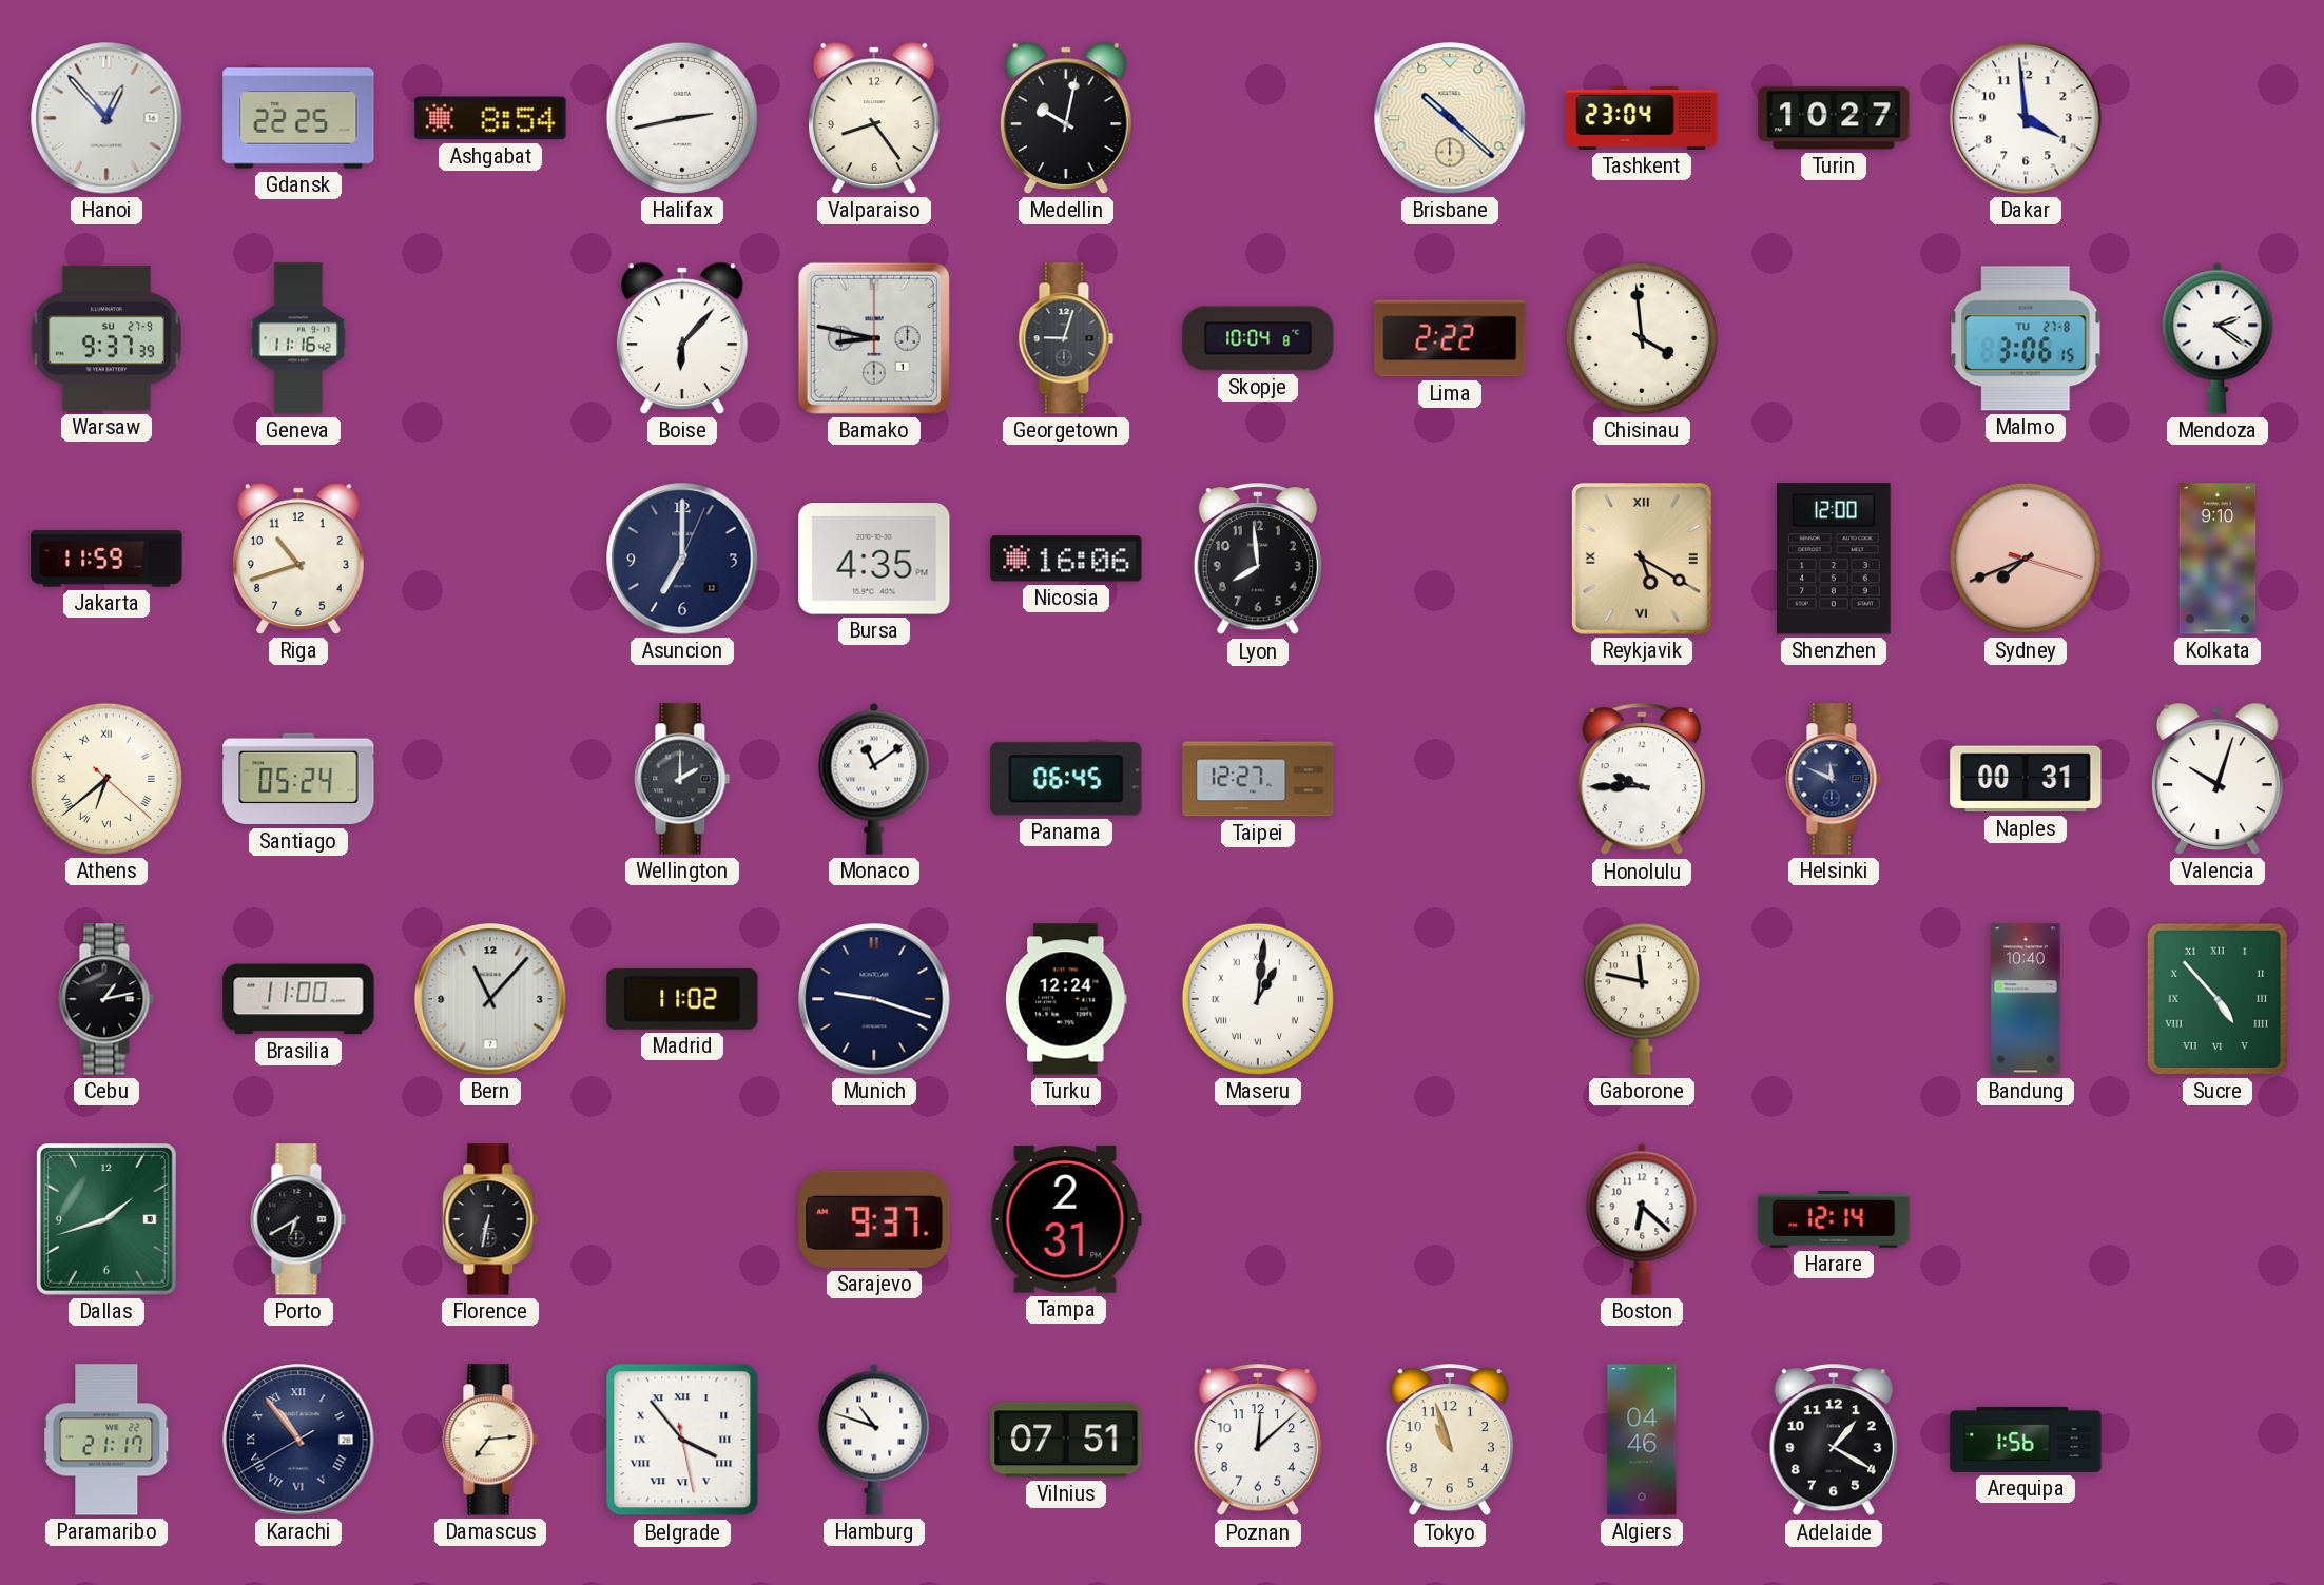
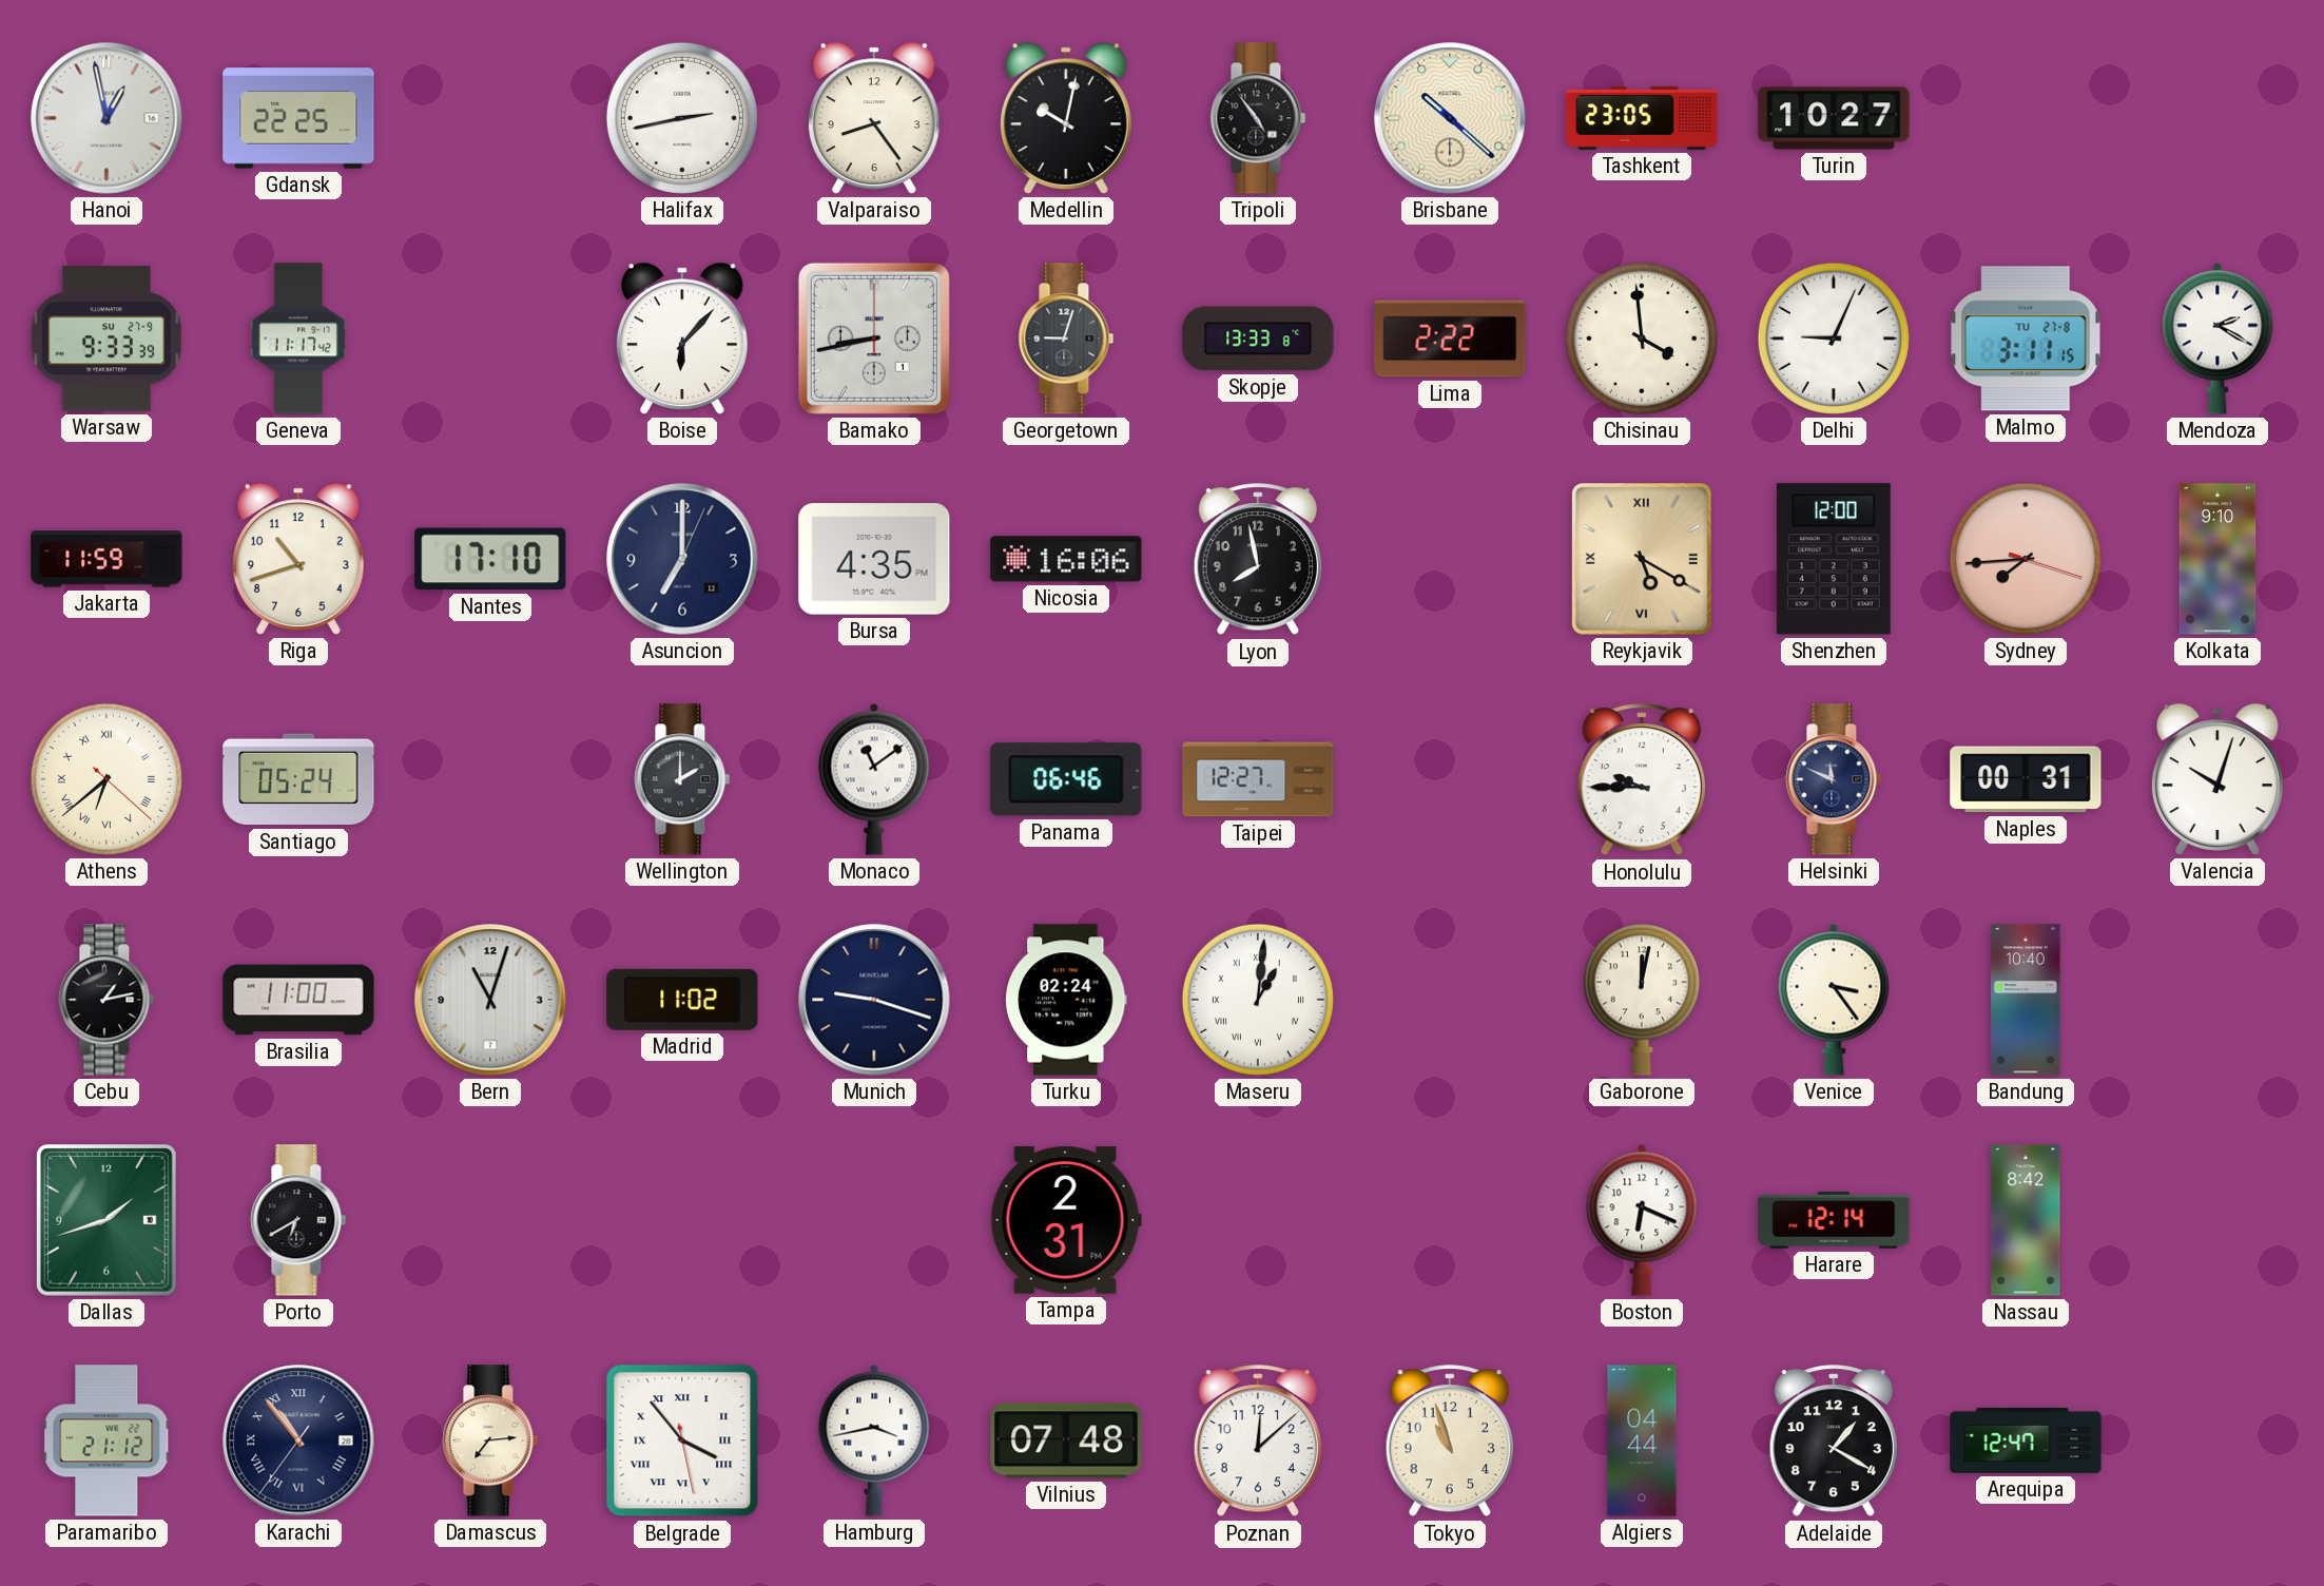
Hanoi: 12:53 -> 12:58 (106, 118)
Ashgabat: 8:54 -> none (490, 118)
Tripoli: none -> 4:54 (1258, 118)
Tashkent: 23:04 -> 23:05 (1642, 118)
Dakar: 3:59 -> none (2026, 118)
Warsaw: 9:37 -> 9:33 (106, 339)
Geneva: 11:16 -> 11:17 (298, 339)
Bamako: 8:47 -> 8:43 (874, 339)
Skopje: 10:04 -> 13:33 (1258, 339)
Delhi: none -> 9:04 (1834, 339)
Malmo: 3:06 -> 3:11 (2026, 339)
Mendoza: 2:21 -> 2:20 (2218, 339)
Nantes: none -> 17:10 (490, 559)
Lyon: 7:59 -> 7:58 (1258, 560)
Sydney: 7:41 -> 7:44 (2026, 559)
Panama: 06:45 -> 06:46 (1066, 779)
Bern: 11:07 -> 11:03 (490, 1000)
Turku: 12:24 -> 02:24 (1066, 1000)
Gaborone: 11:47 -> 12:02 (1642, 1000)
Venice: none -> 3:24 (1834, 1000)
Sucre: 4:53 -> none (2218, 999)
Florence: 6:32 -> none (490, 1219)
Sarajevo: 9:37 -> none (874, 1219)
Boston: 6:22 -> 6:19 (1642, 1220)
Nassau: none -> 8:42 (2026, 1220)
Paramaribo: 21:17 -> 21:12 (108, 1440)
Karachi: 10:53:40 -> 10:53:36 (298, 1440)
Hamburg: 10:48 -> 3:43 (874, 1440)
Vilnius: 07:51 -> 07:48 (1066, 1440)
Algiers: 04:46 -> 04:44 (1642, 1440)
Arequipa: 1:56 -> 12:47 (2026, 1440)
